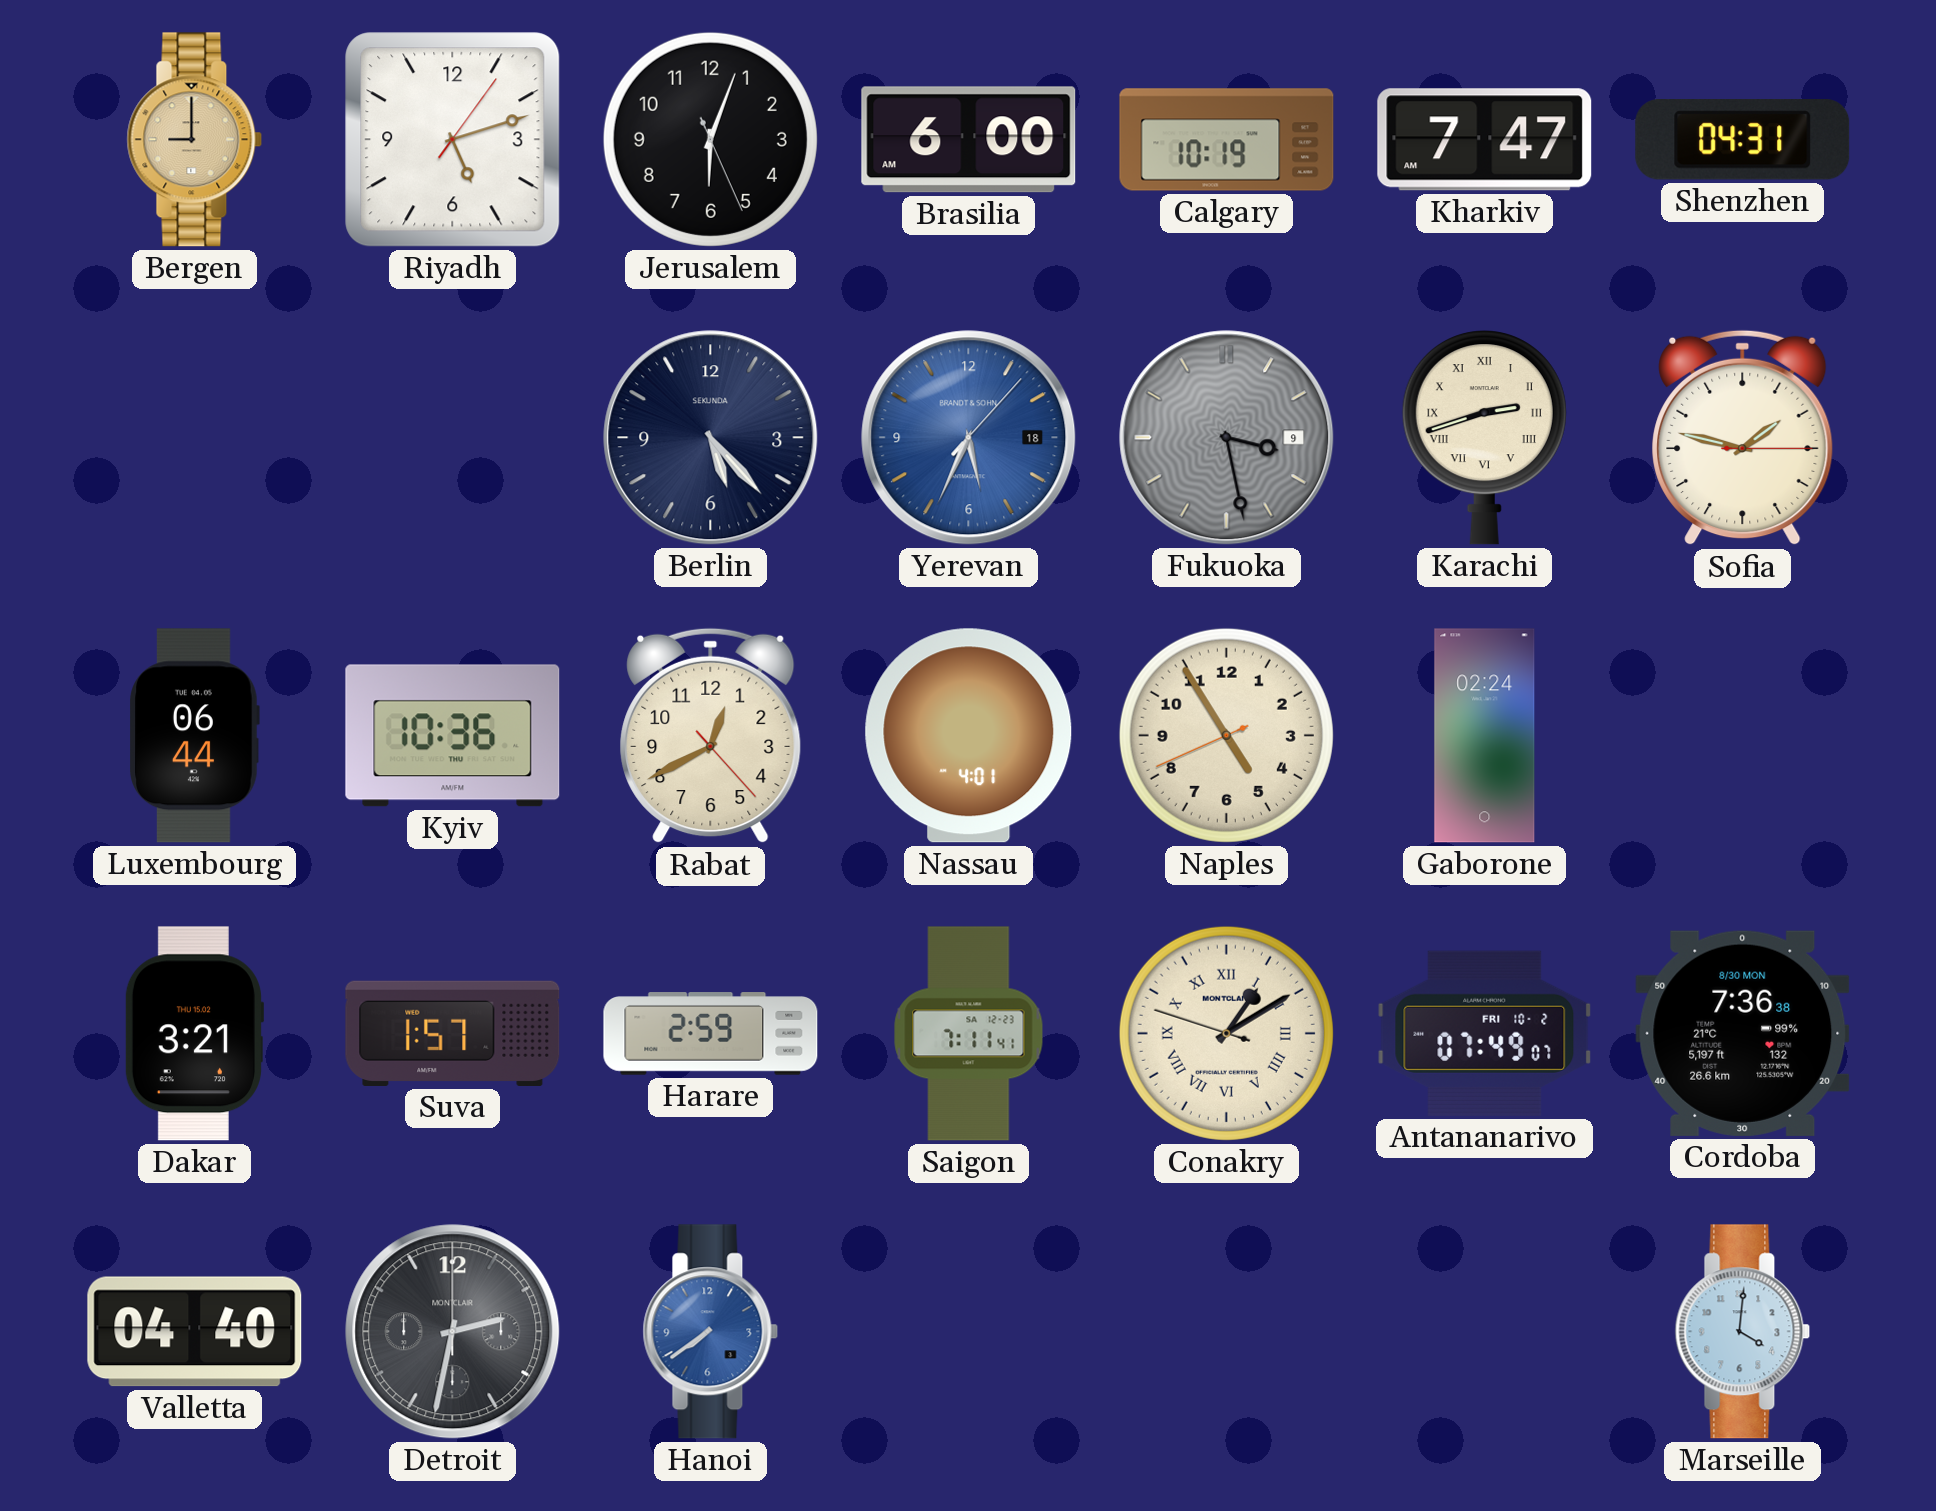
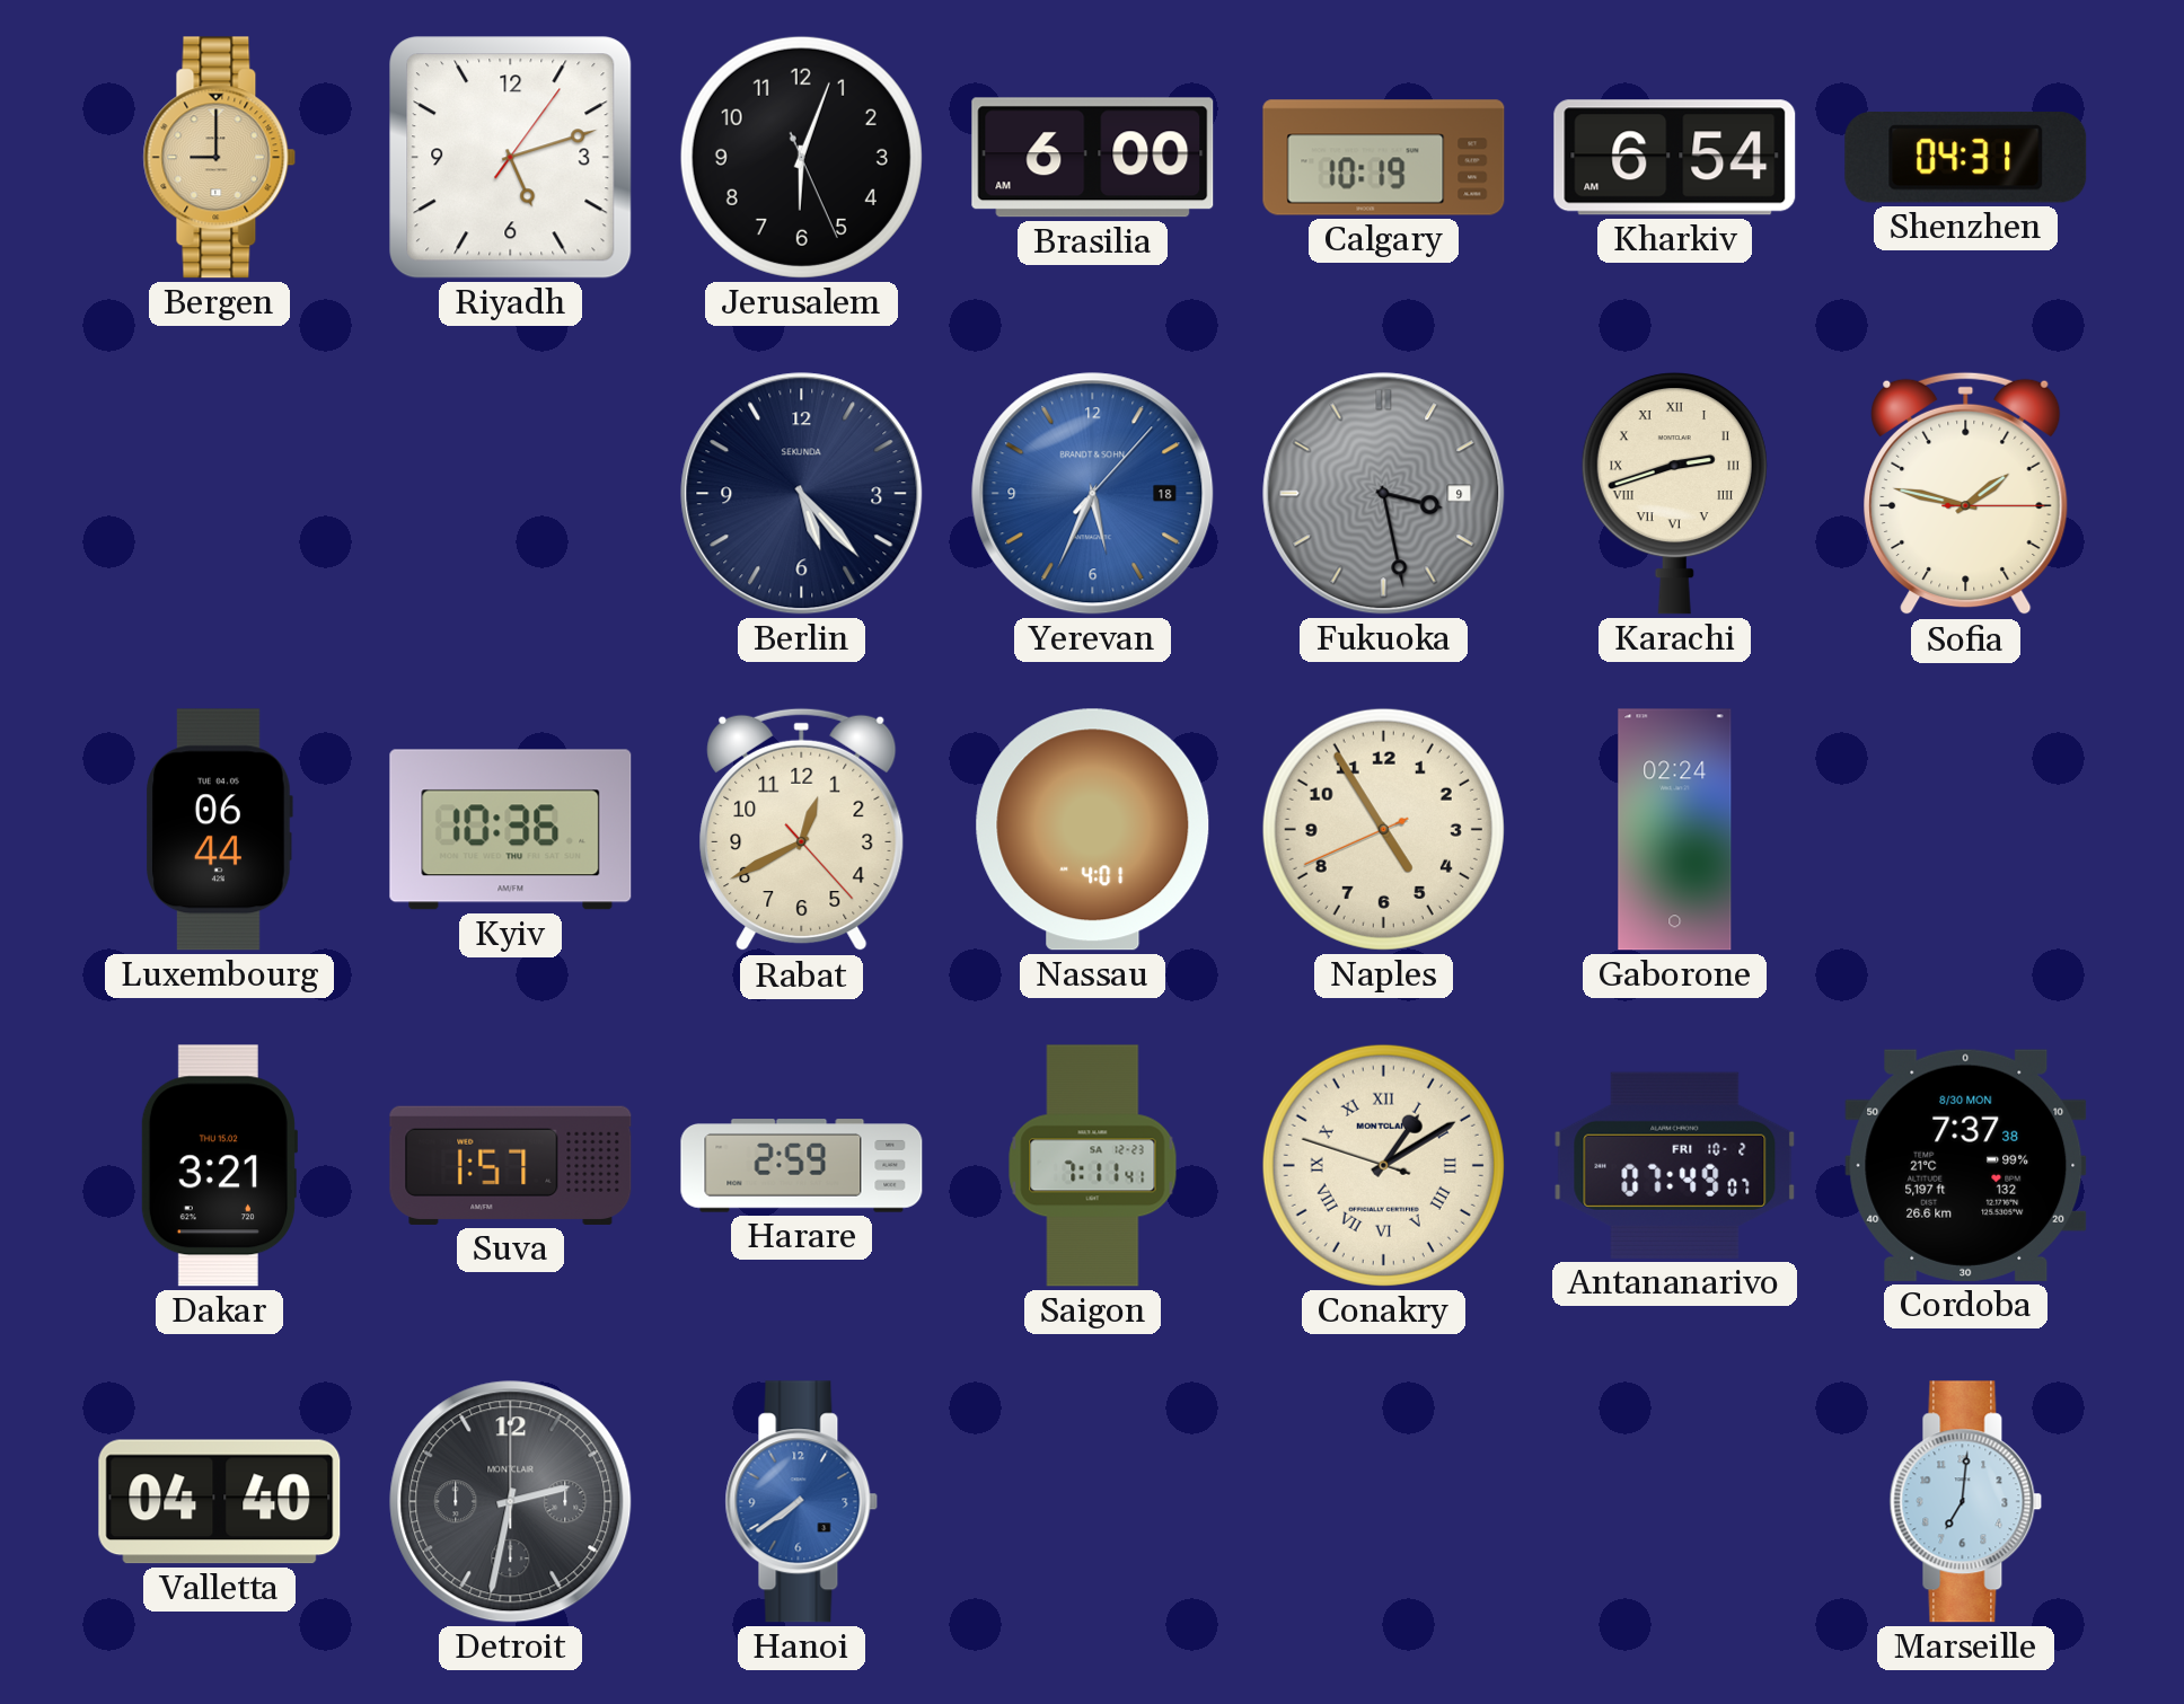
Kharkiv: 7:47 -> 6:54 (1675, 158)
Cordoba: 7:36 -> 7:37 (1966, 1165)
Marseille: 4:01 -> 7:01 (1966, 1502)
